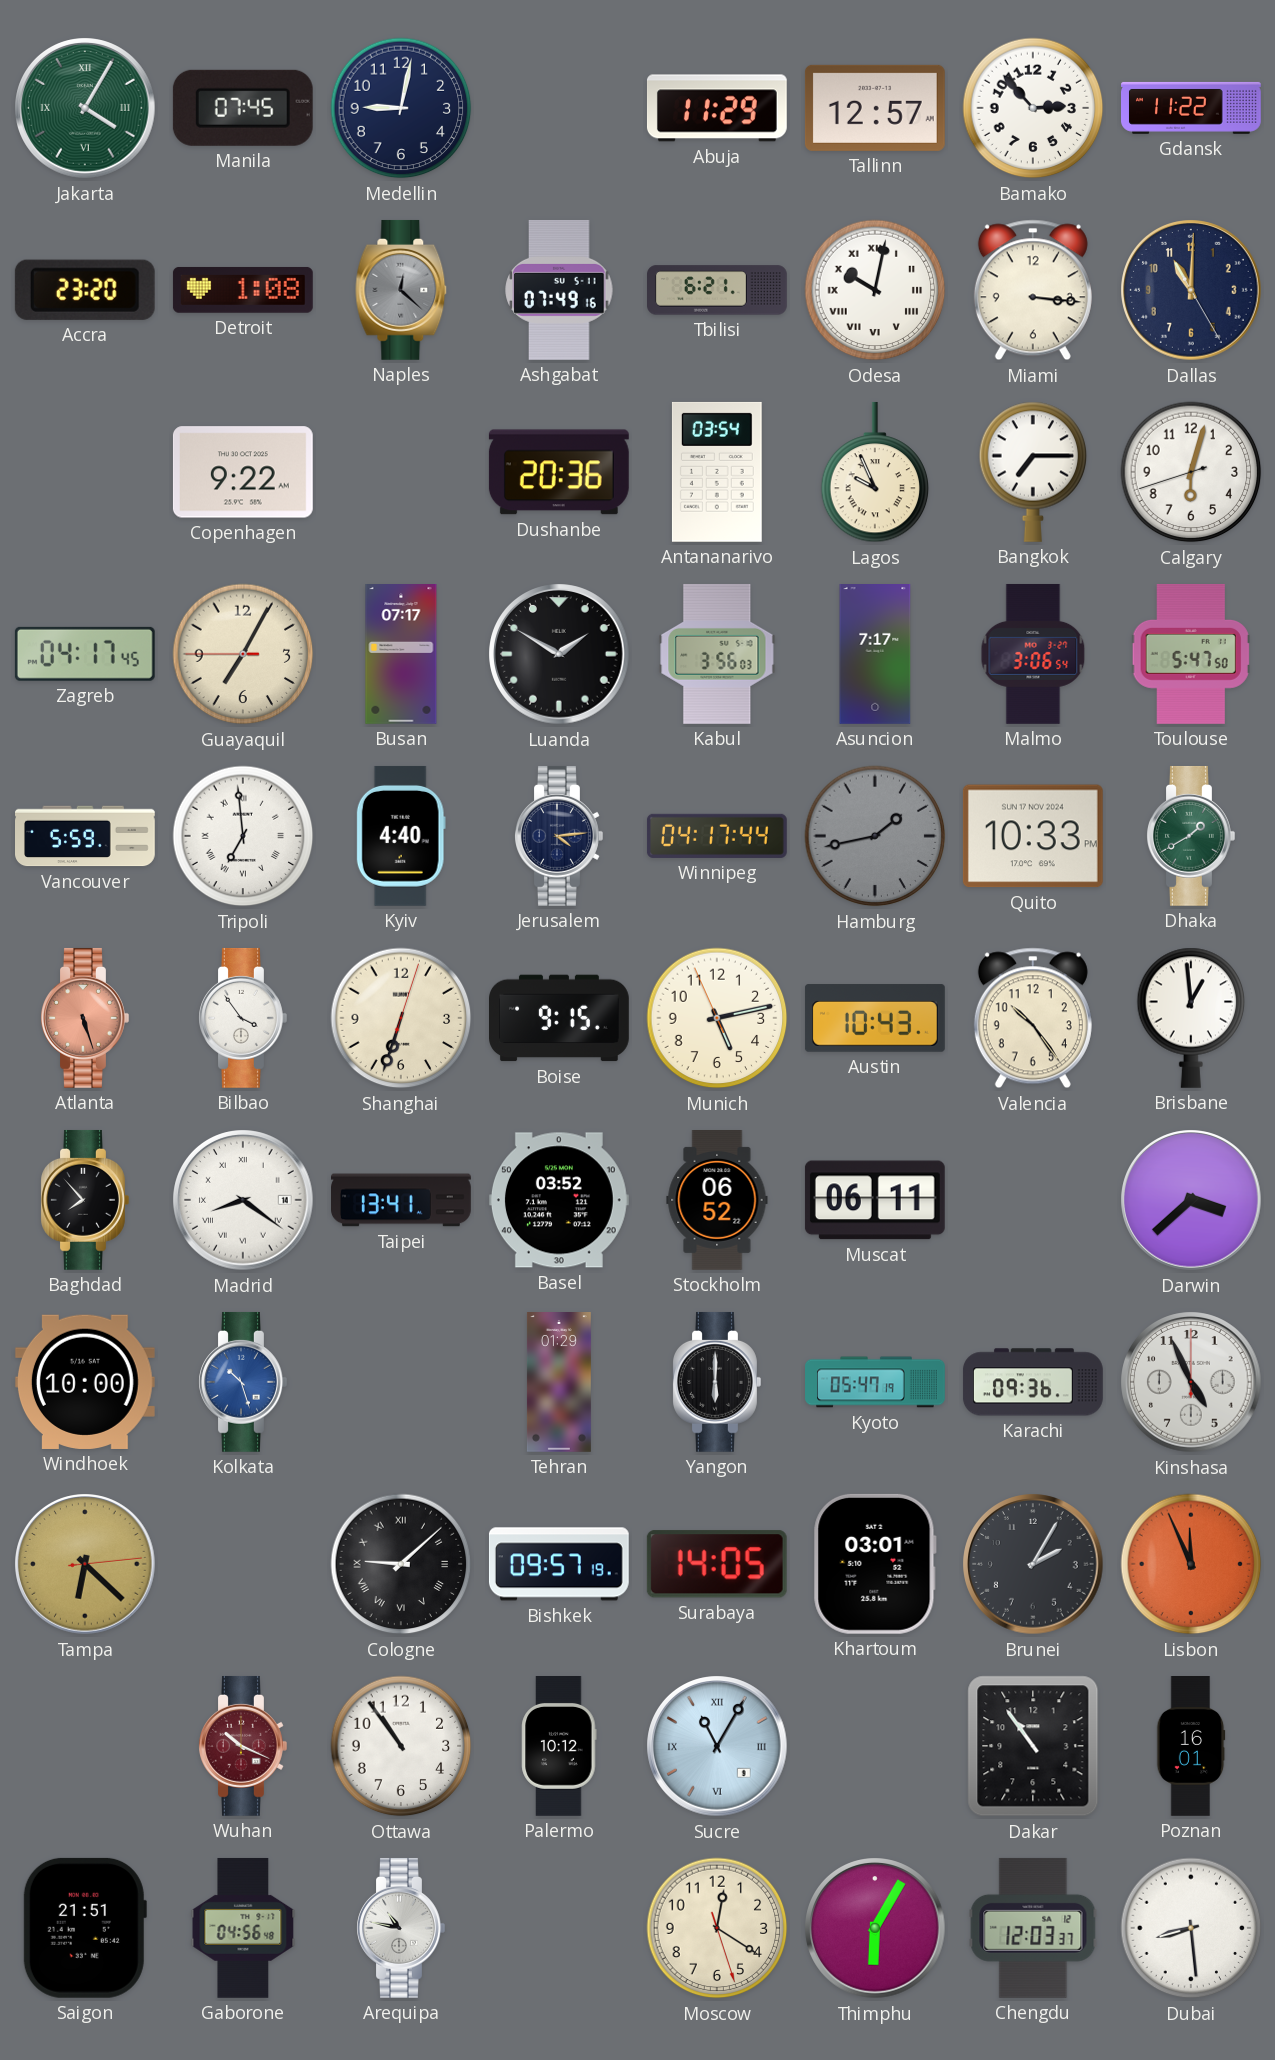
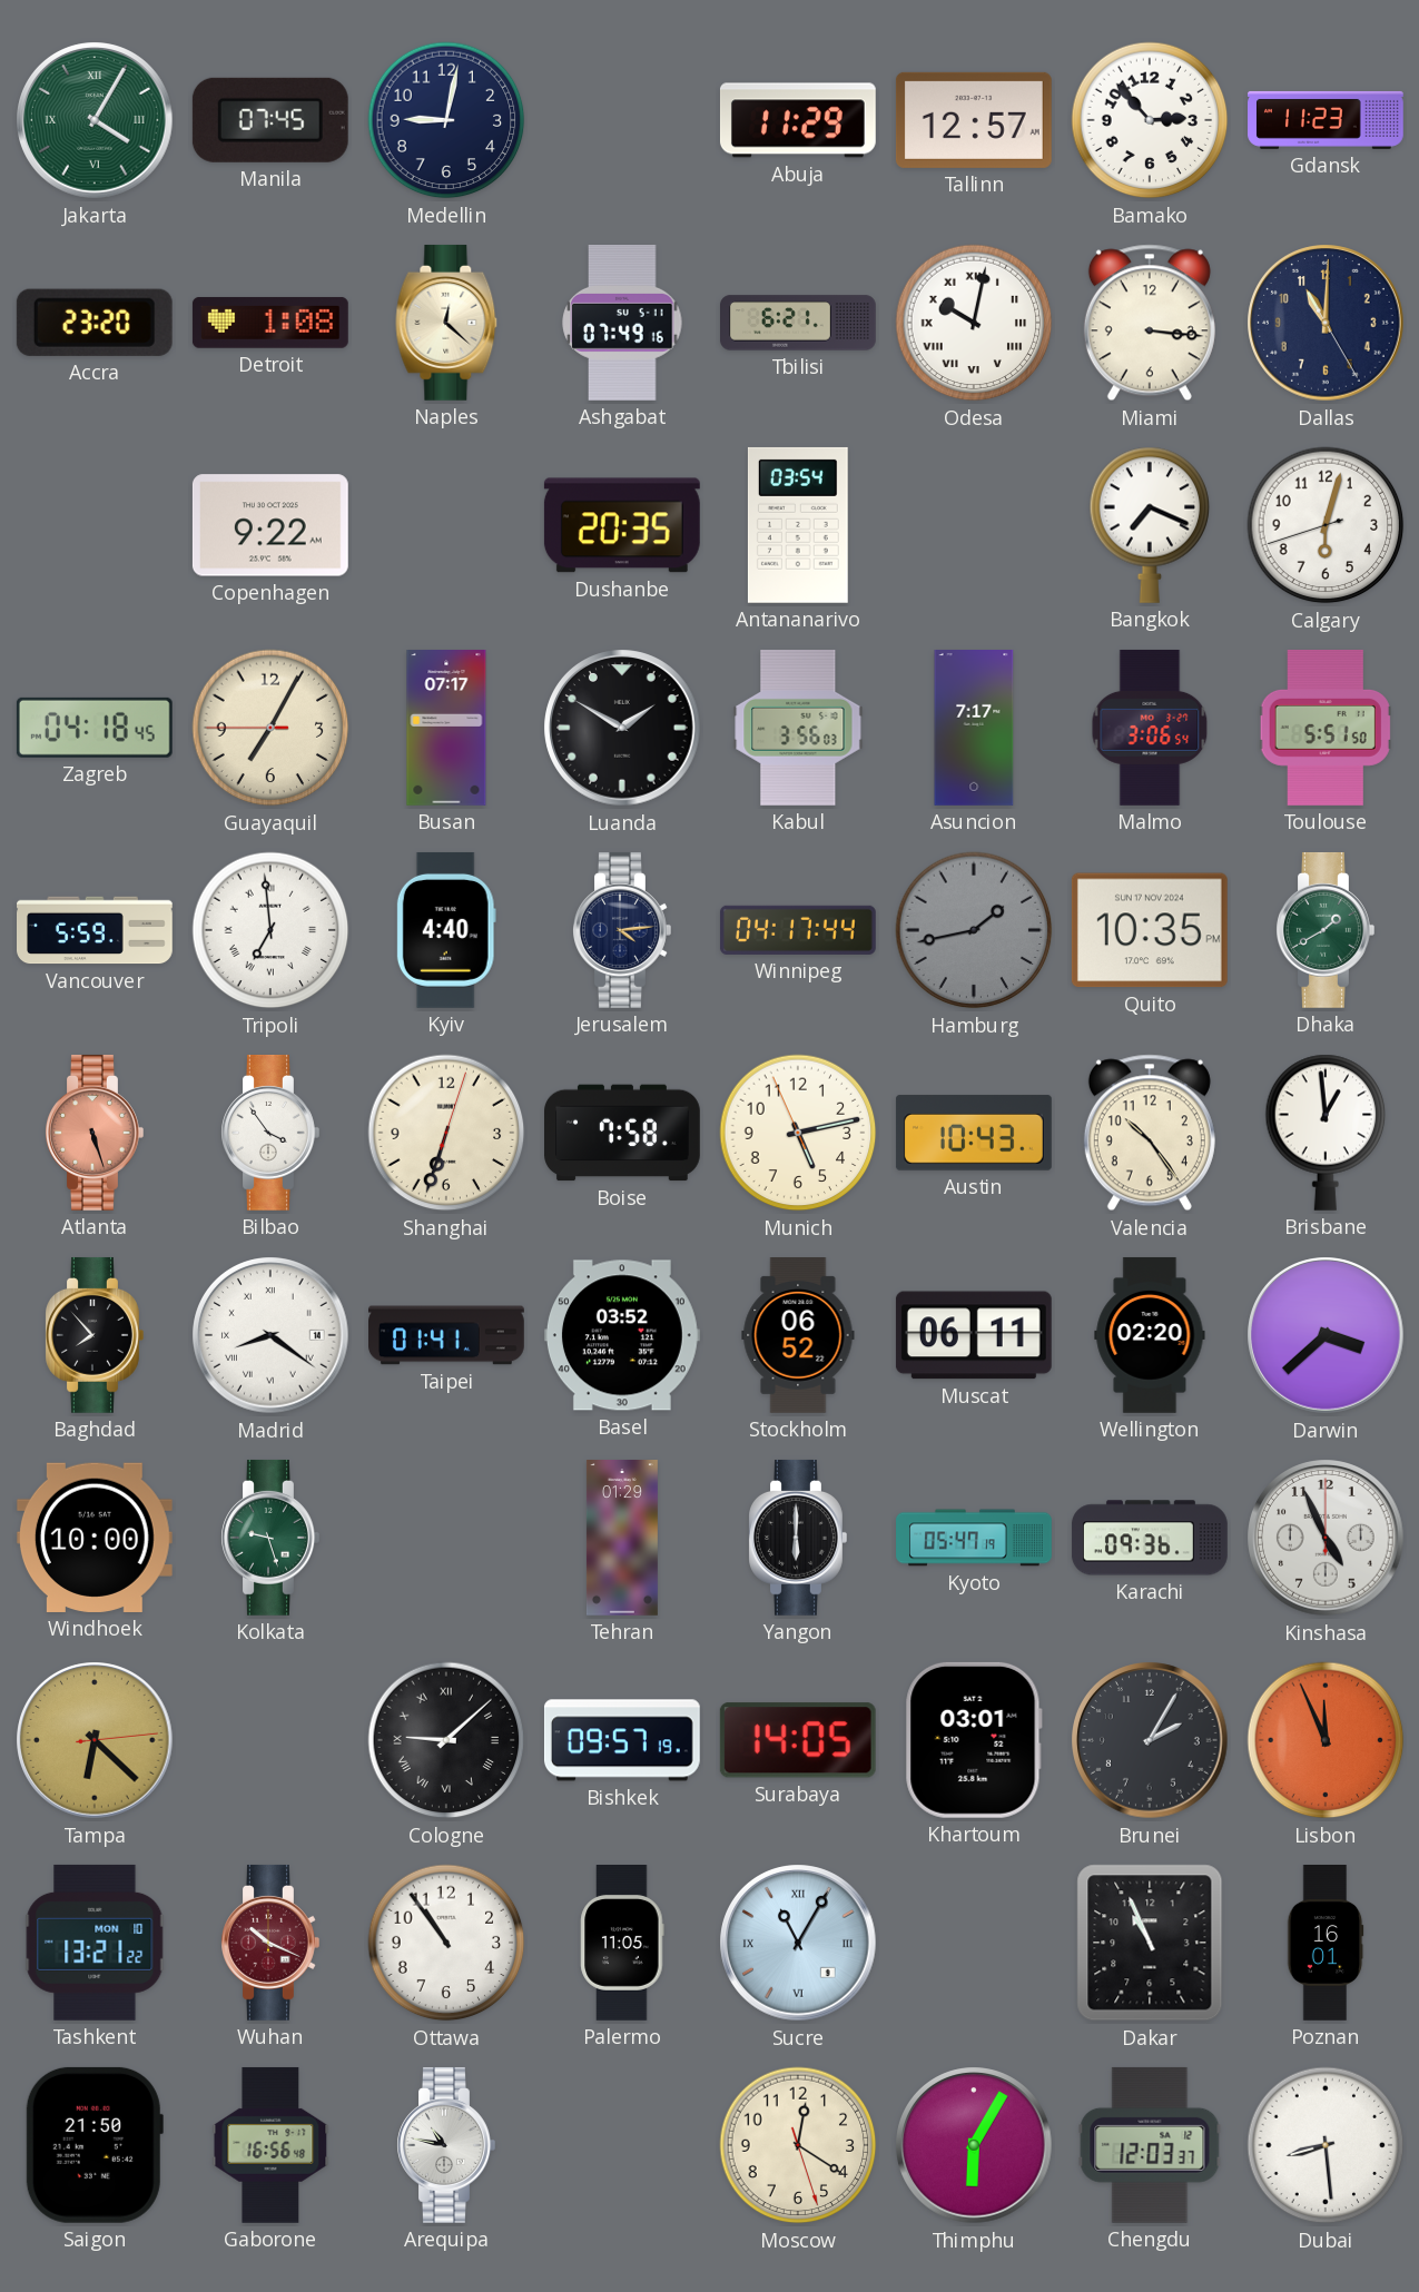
Gdansk: 11:22 -> 11:23 (1327, 120)
Naples dial: grey -> cream (446, 323)
Dushanbe: 20:36 -> 20:35 (622, 525)
Lagos: 9:56 -> none (875, 472)
Bangkok: 7:15 -> 7:19 (1150, 525)
Zagreb: 04:17 -> 04:18 (95, 728)
Toulouse: 5:47 -> 5:51 (1326, 728)
Quito: 10:33 -> 10:35 (1150, 930)
Boise: 9:15 -> 7:58 (623, 1133)
Taipei: 13:41 -> 01:41 (447, 1335)
Wellington: none -> 02:20 (1150, 1335)
Kolkata: 10:27 -> 9:27 (270, 1538)
Kolkata dial: blue -> green (270, 1538)
Tashkent: none -> 13:21 (95, 1943)
Palermo: 10:12 -> 11:05 (622, 1944)
Dakar: 10:54 -> 10:56 (1150, 1943)
Saigon: 21:51 -> 21:50 (95, 2145)
Gaborone: 04:56 -> 16:56 (270, 2145)
